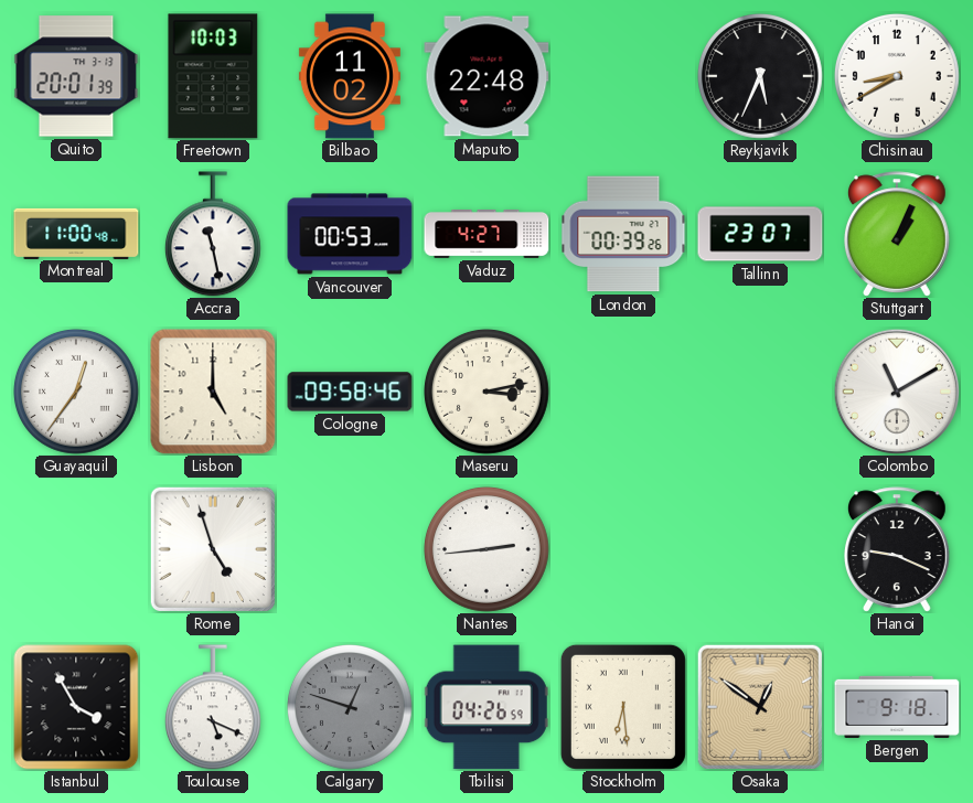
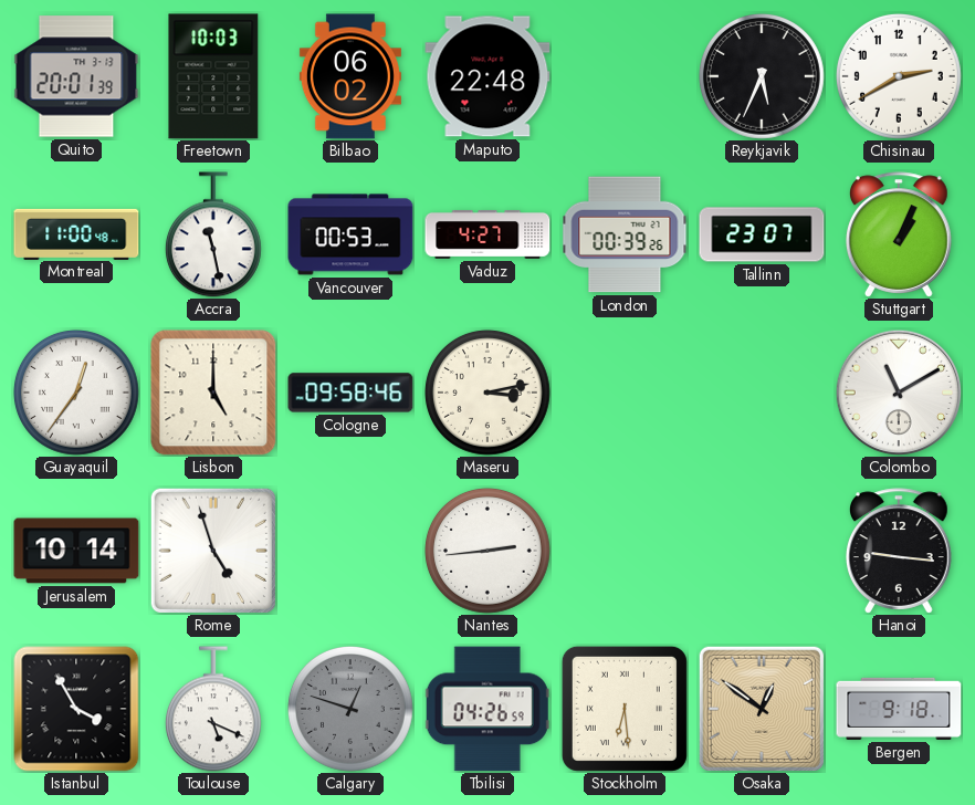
Bilbao: 11:02 -> 06:02 (350, 76)
Chisinau: 8:40 -> 2:40 (900, 77)
Jerusalem: none -> 10:14 (76, 551)
Hanoi: 9:19 -> 9:16 (900, 551)
